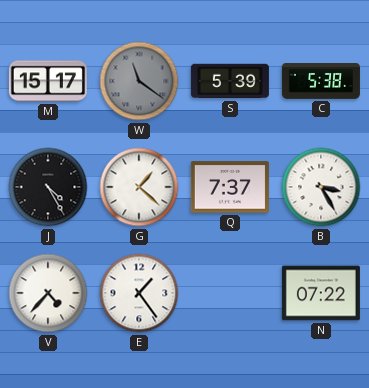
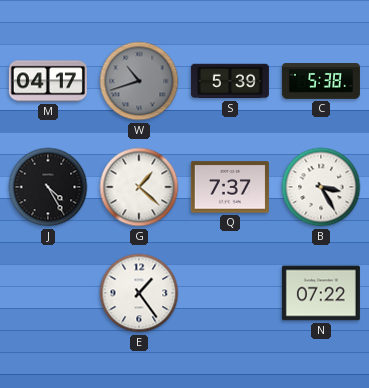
M: 15:17 -> 04:17 (48, 81)
W: 11:21 -> 10:42 (139, 81)
V: 4:37 -> none (48, 293)
